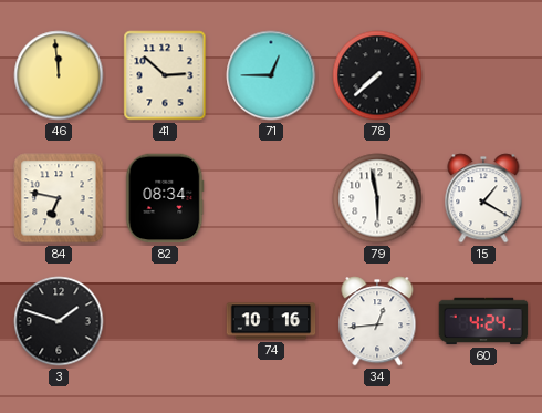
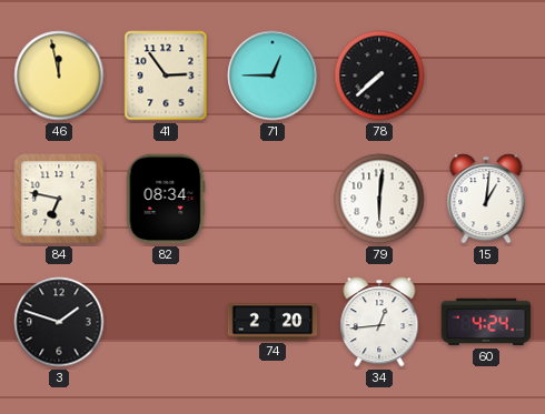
46: 11:59 -> 11:58 (59, 75)
41: 2:52 -> 2:54 (166, 75)
79: 5:58 -> 6:01 (379, 199)
15: 1:20 -> 1:01 (486, 199)
74: 10:16 -> 2:20 (272, 322)
